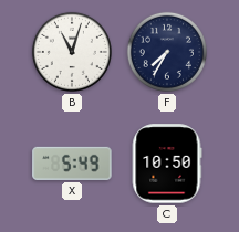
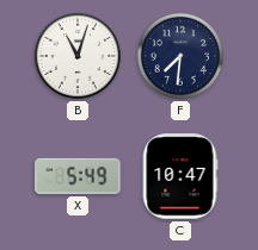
F: 7:35 -> 7:31 (180, 56)
C: 10:50 -> 10:47 (180, 176)
